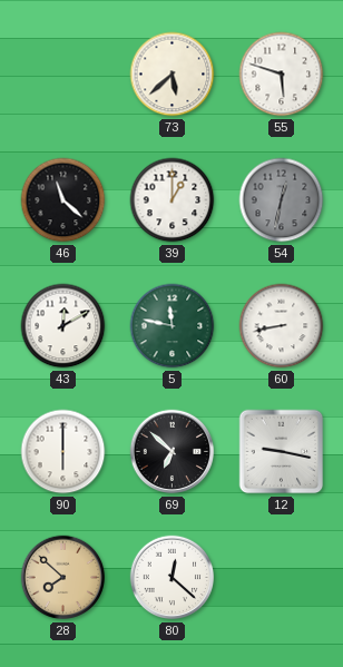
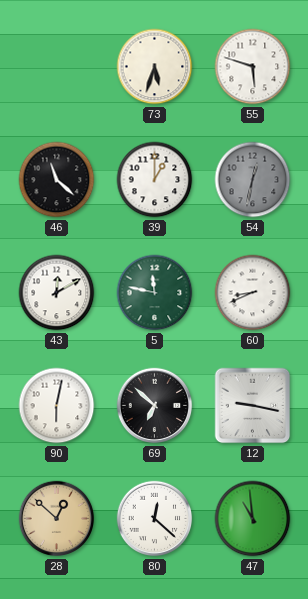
73: 5:38 -> 5:33 (155, 67)
60: 8:43 -> 8:41 (253, 293)
90: 6:00 -> 6:02 (57, 406)
28: 7:52 -> 12:52 (57, 519)
47: none -> 10:59 (253, 519)
